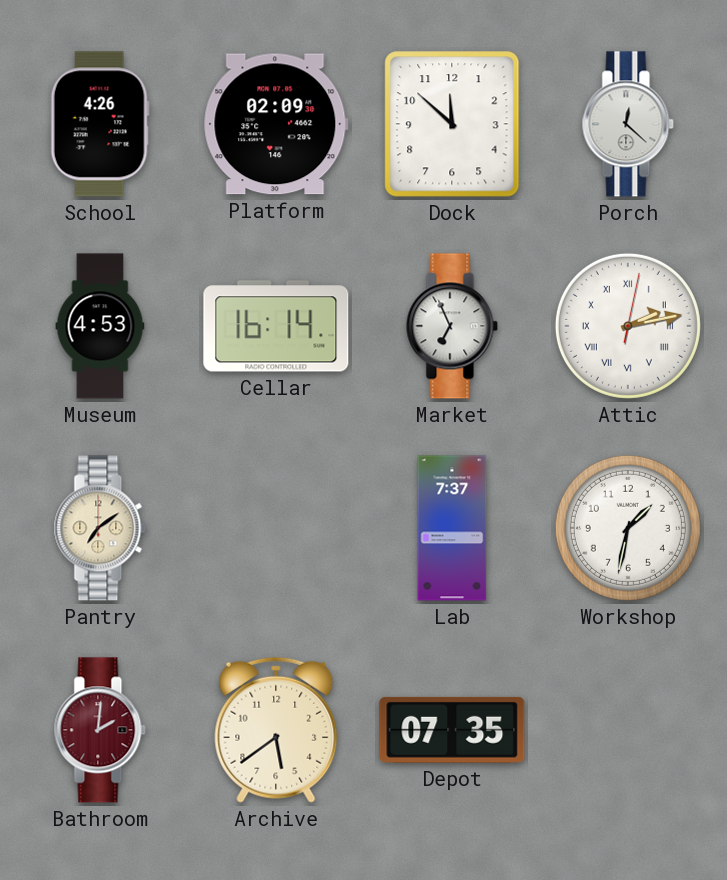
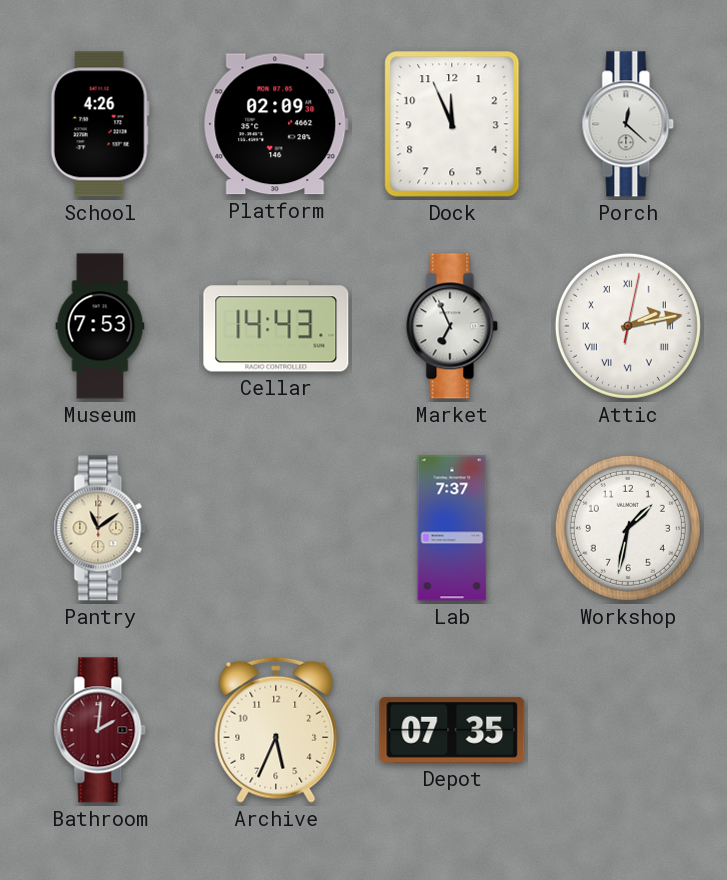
Dock: 11:52 -> 11:56 (452, 124)
Museum: 4:53 -> 7:53 (100, 326)
Cellar: 16:14 -> 14:43 (276, 326)
Pantry: 7:09 -> 11:09 (100, 528)
Archive: 5:39 -> 5:34 (276, 730)
